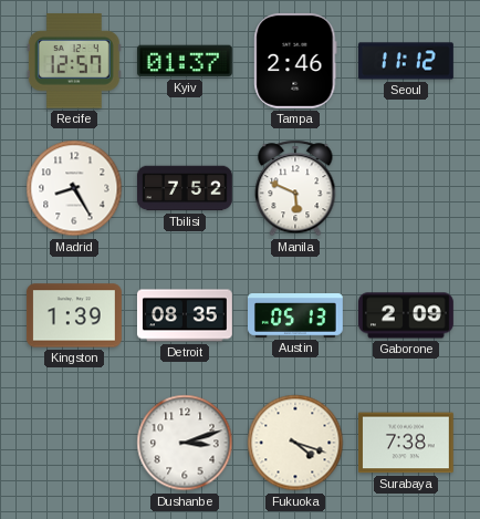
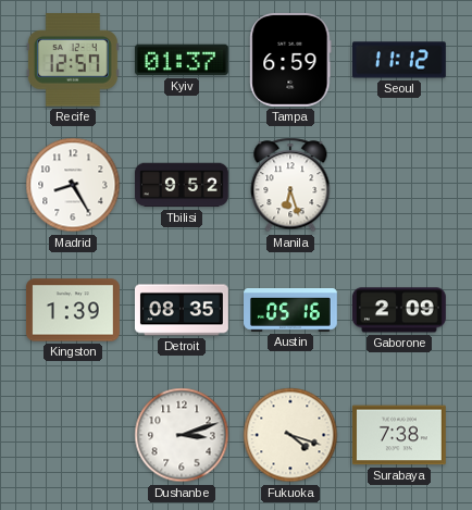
Tampa: 2:46 -> 6:59 (290, 60)
Tbilisi: 7:52 -> 9:52 (182, 185)
Manila: 5:49 -> 6:27 (290, 185)
Austin: 05:13 -> 05:16 (291, 311)
